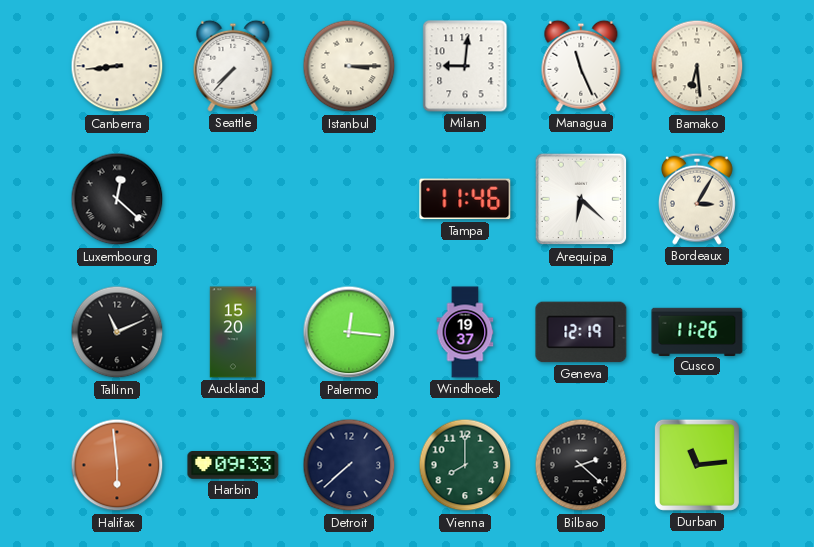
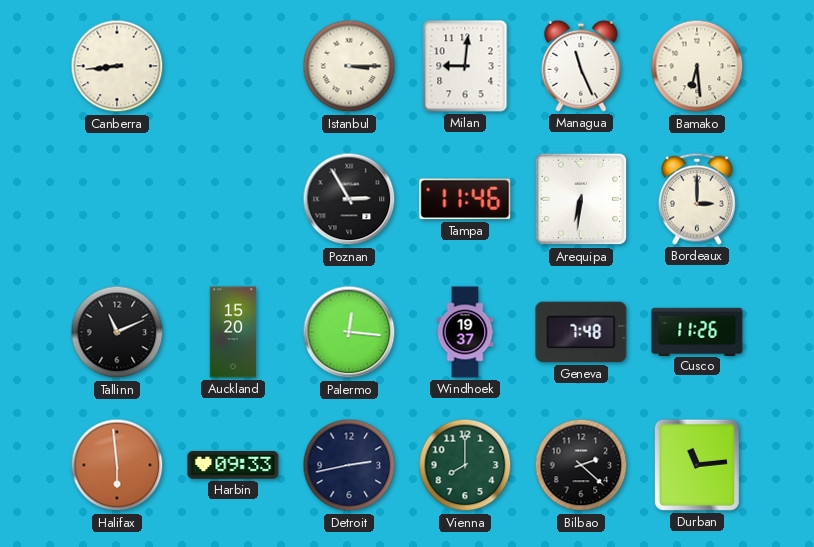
Seattle: 7:37 -> none (233, 66)
Luxembourg: 12:22 -> none (117, 199)
Poznan: none -> 2:55 (349, 199)
Arequipa: 6:22 -> 6:31 (581, 199)
Bordeaux: 3:05 -> 3:00 (697, 199)
Geneva: 12:19 -> 7:48 (581, 332)
Detroit: 7:38 -> 2:43 (349, 465)
